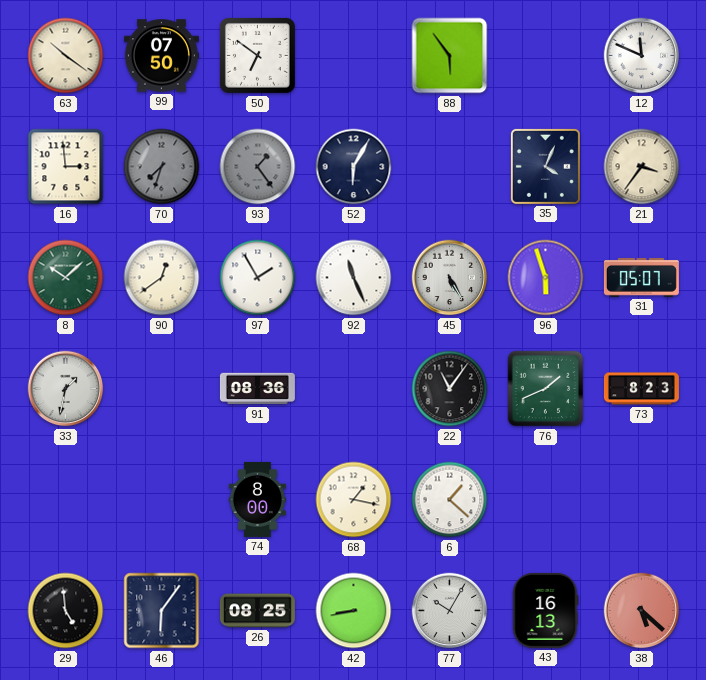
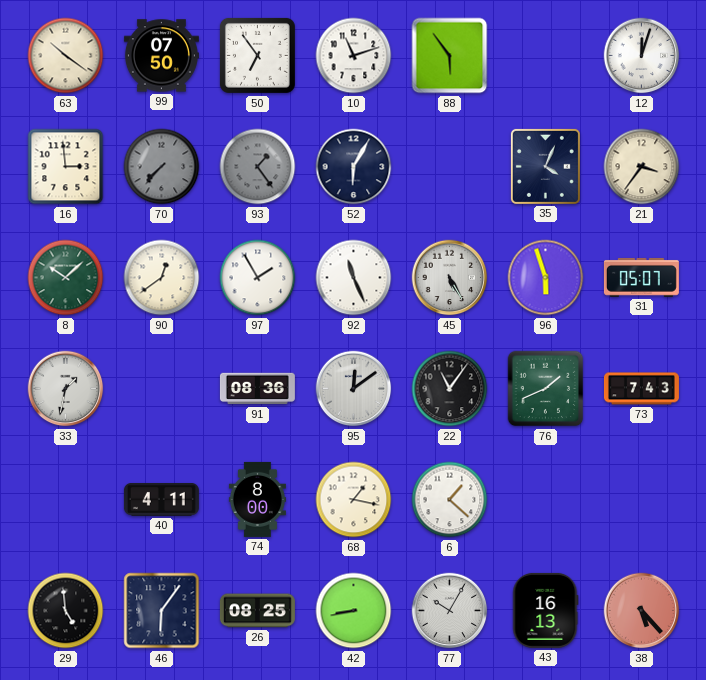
50: 6:51 -> 6:54 (257, 55)
10: none -> 11:12 (354, 56)
12: 11:49 -> 12:03 (642, 56)
70: 7:33 -> 7:37 (162, 167)
95: none -> 12:09 (354, 389)
73: 8:23 -> 7:43 (641, 389)
40: none -> 4:11 (161, 500)
38: 5:22 -> 5:23 (642, 611)
